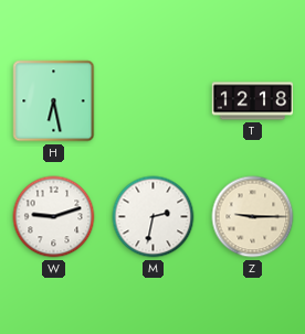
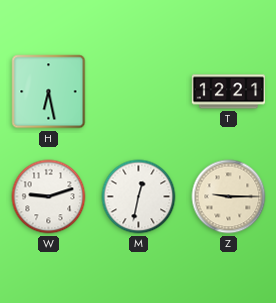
T: 12:18 -> 12:21 (229, 92)
M: 2:32 -> 12:32 (139, 197)
